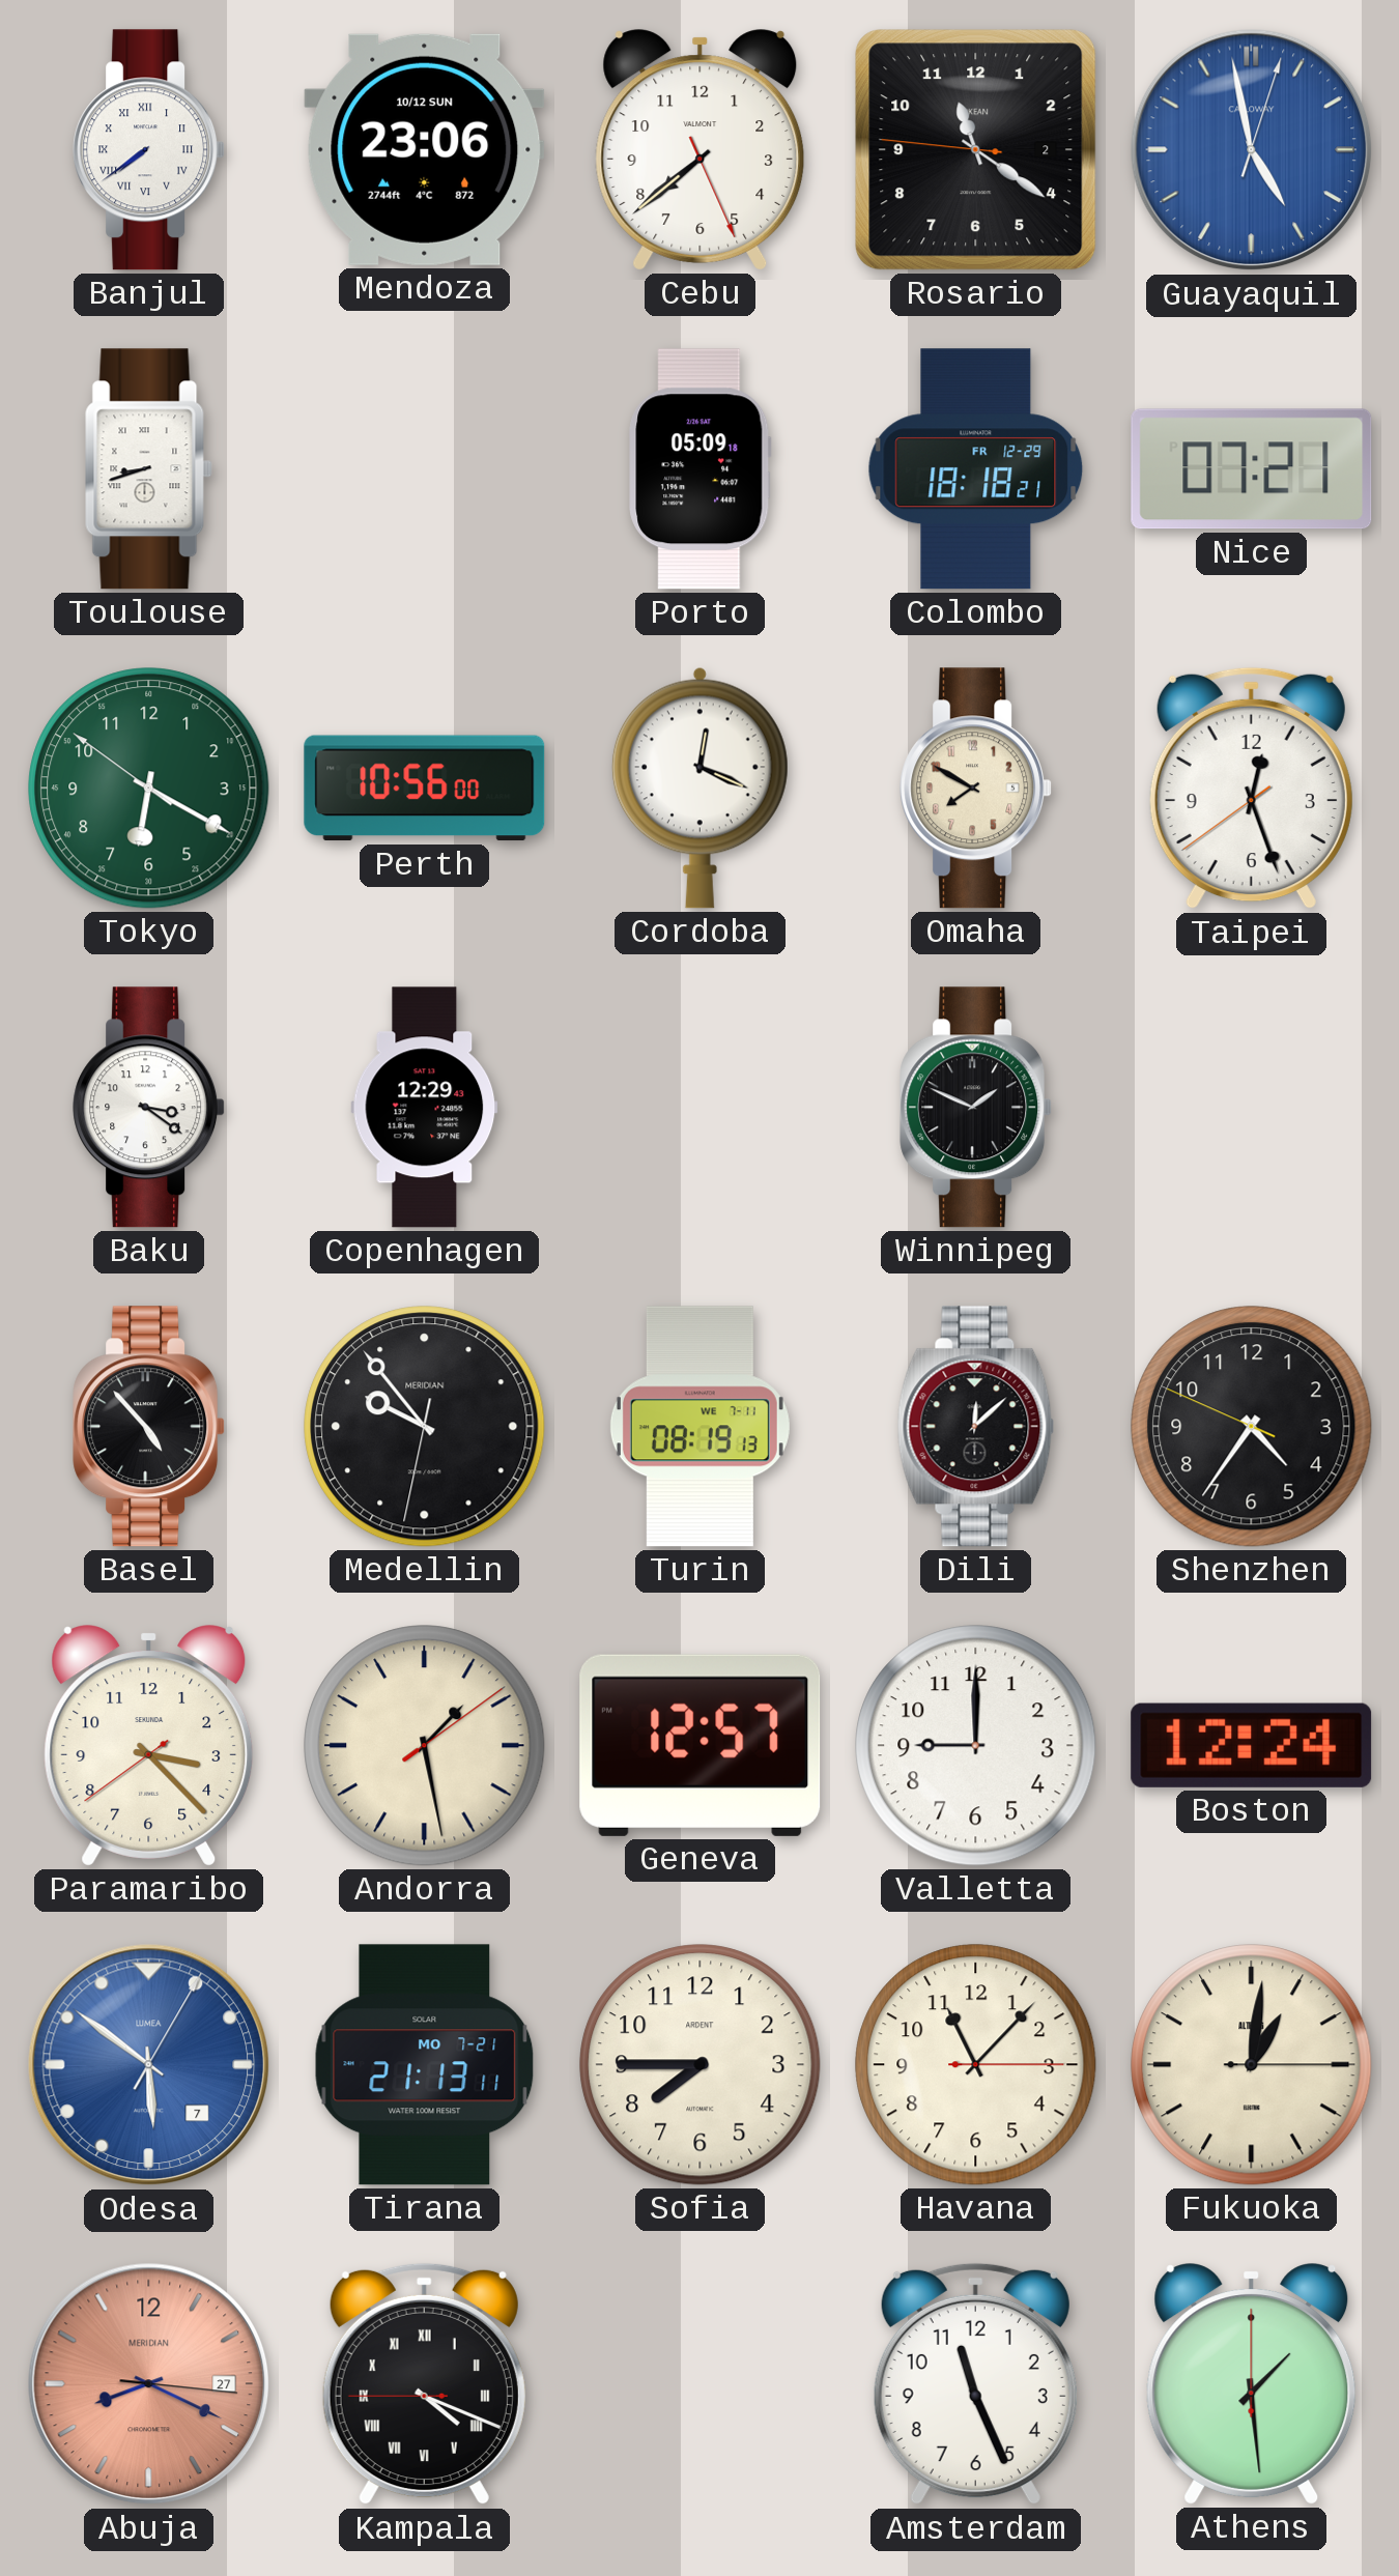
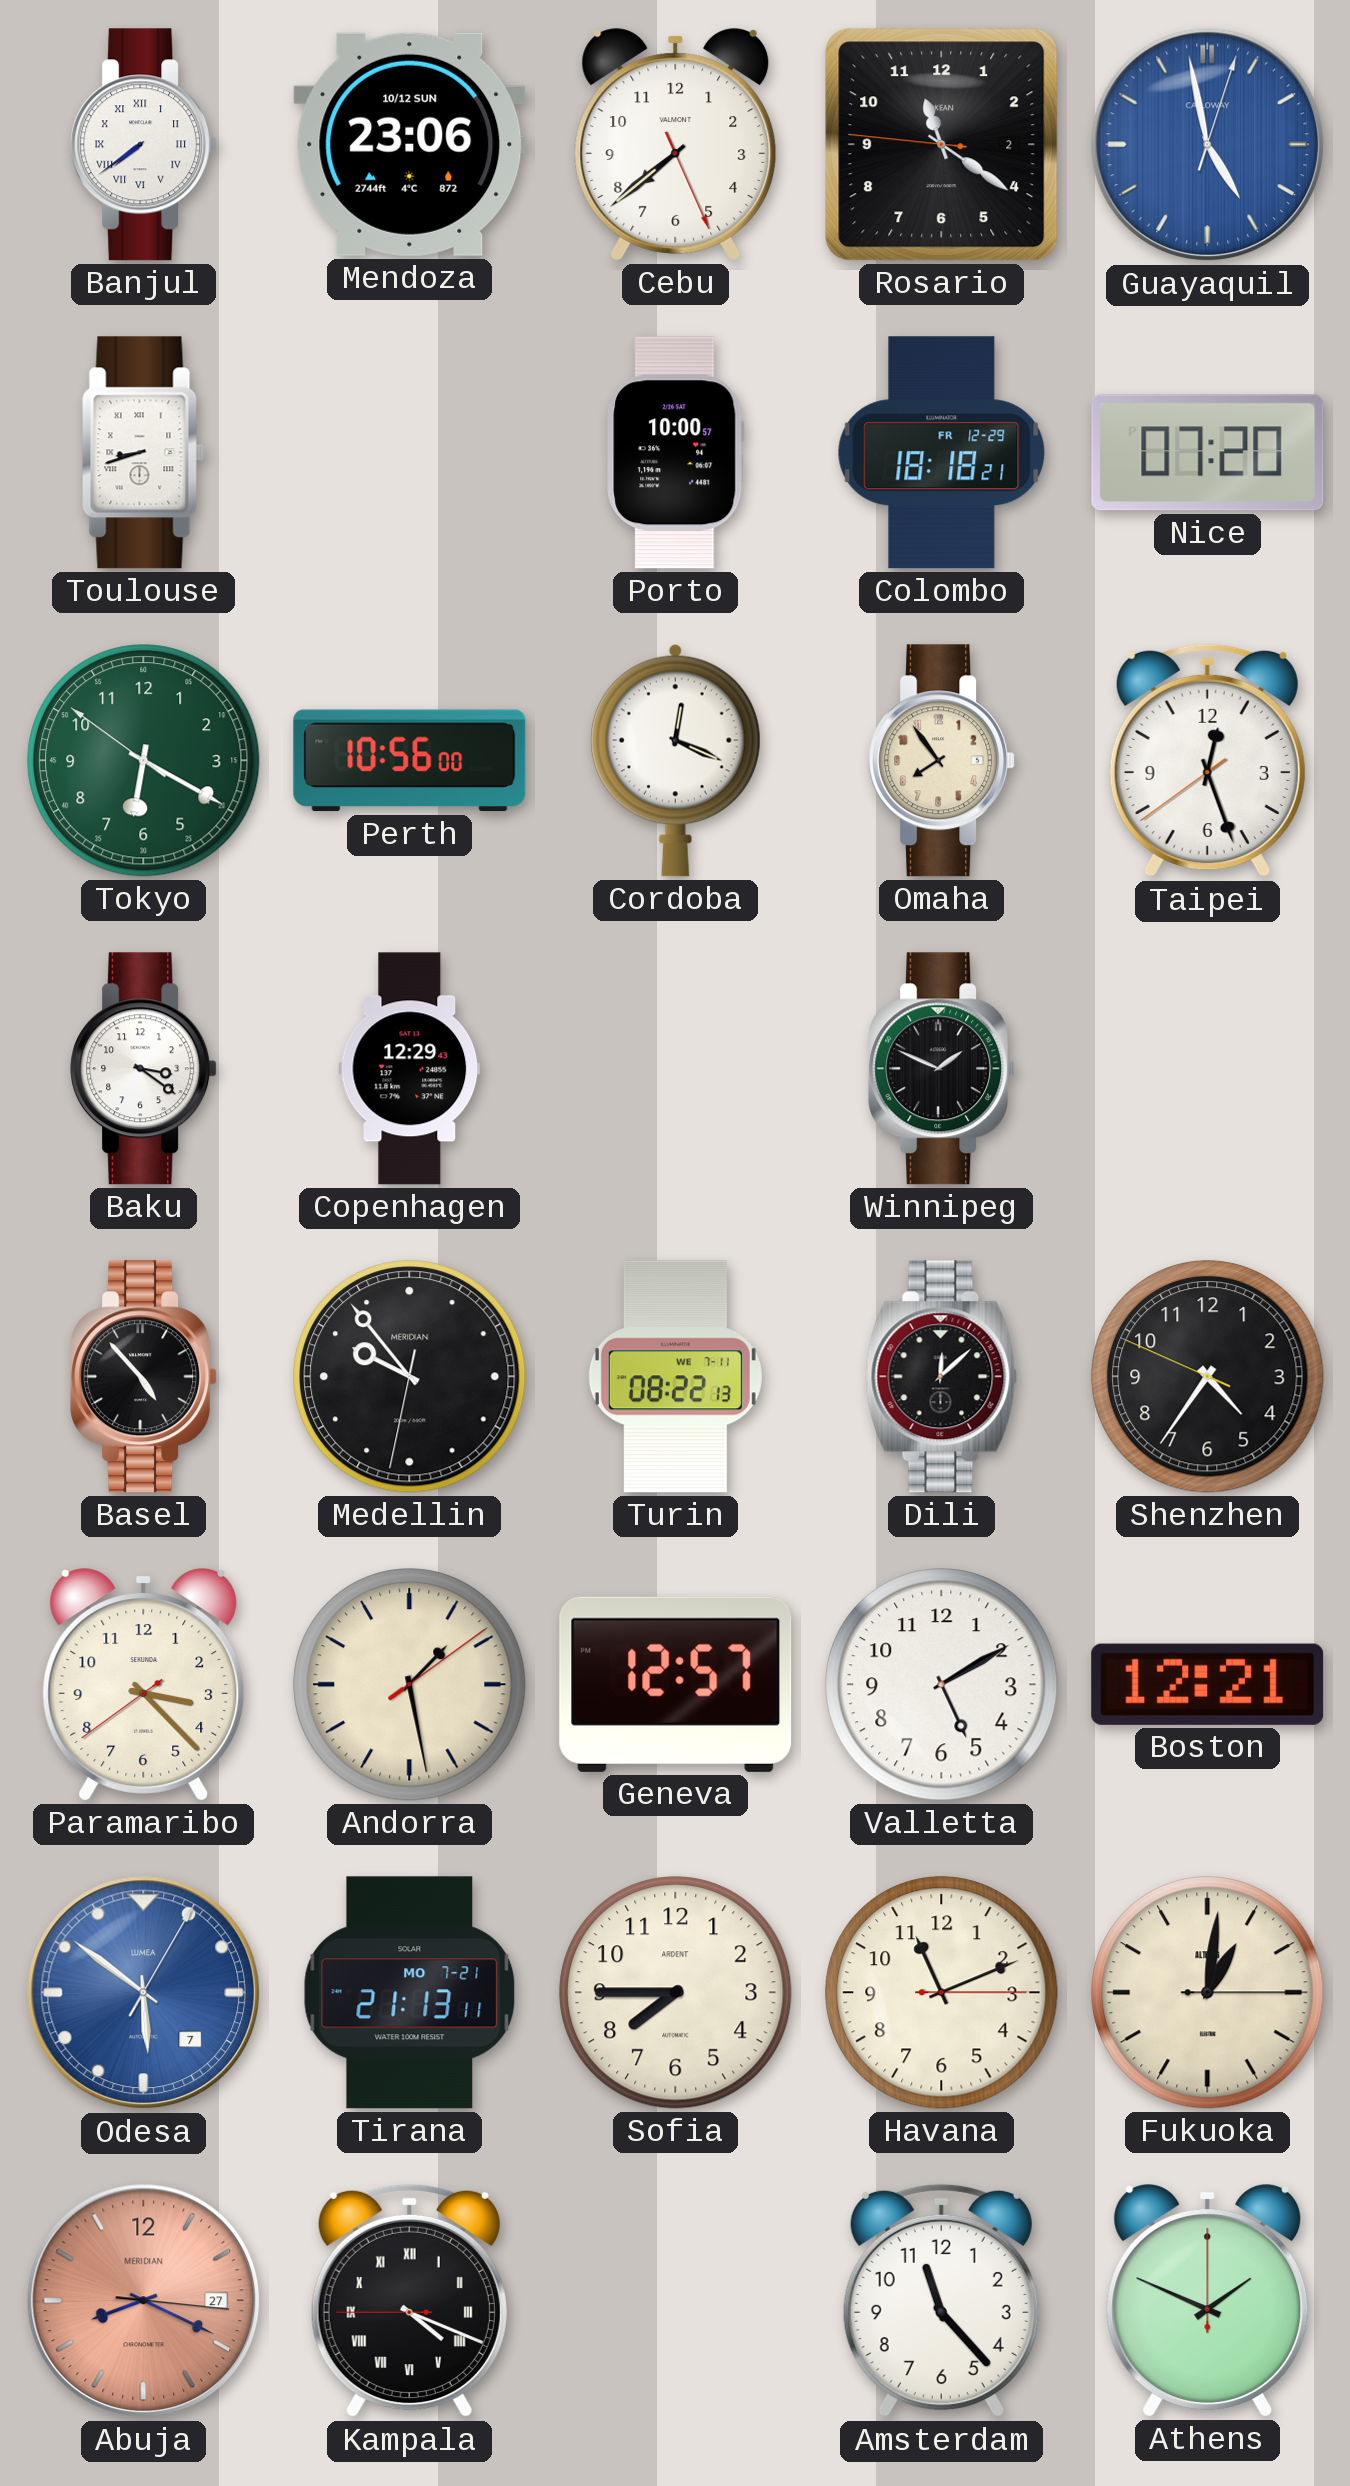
Porto: 05:09 -> 10:00 (676, 453)
Nice: 07:21 -> 07:20 (1208, 453)
Omaha: 7:50 -> 7:54 (942, 761)
Turin: 08:19 -> 08:22 (675, 1377)
Valletta: 9:00 -> 5:10 (942, 1685)
Boston: 12:24 -> 12:21 (1208, 1684)
Havana: 11:07 -> 11:11 (942, 1993)
Amsterdam: 11:26 -> 11:23 (941, 2301)
Athens: 1:29 -> 1:49 (1208, 2301)
